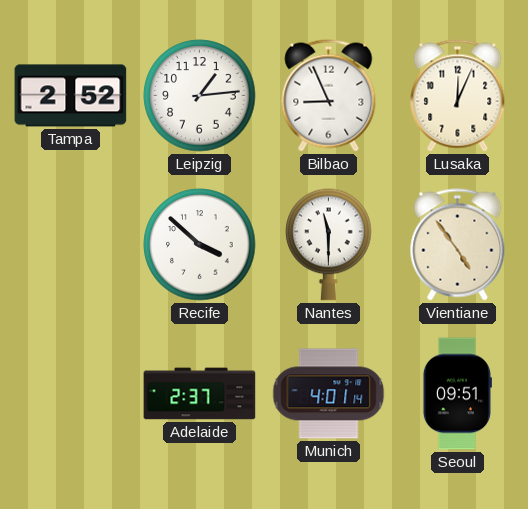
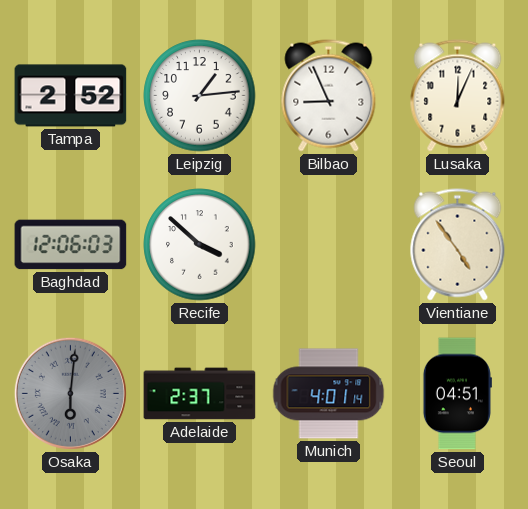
Baghdad: none -> 12:06 (71, 245)
Nantes: 11:30 -> none (329, 244)
Osaka: none -> 6:01 (70, 393)
Seoul: 09:51 -> 04:51 (457, 394)
